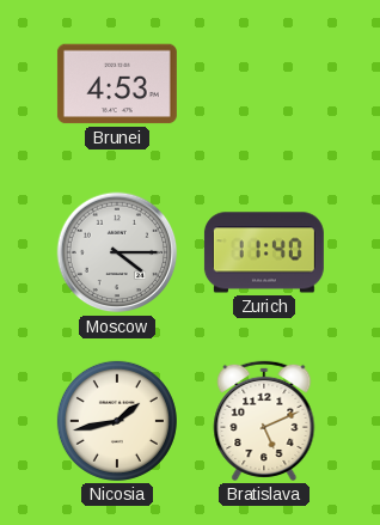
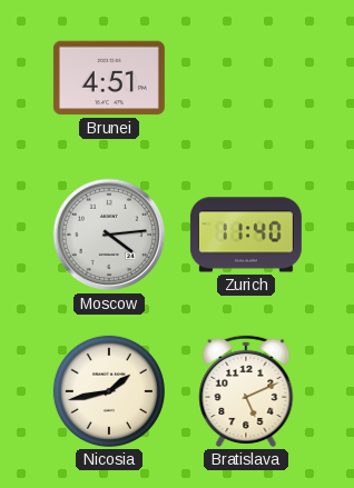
Brunei: 4:53 -> 4:51 (109, 78)
Moscow: 4:15 -> 4:14 (109, 235)
